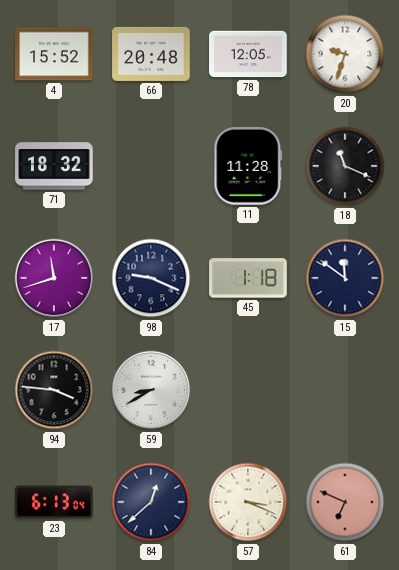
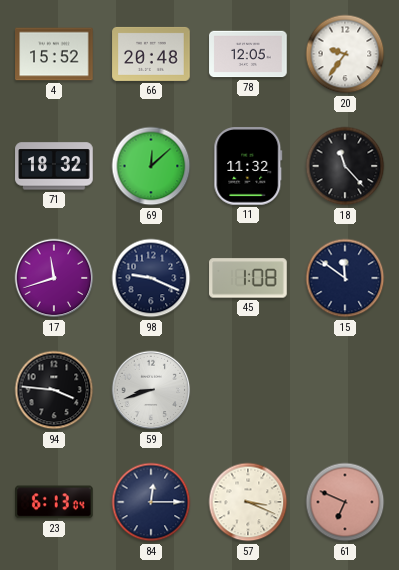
20: 9:33 -> 9:36 (345, 54)
69: none -> 12:08 (151, 166)
11: 11:28 -> 11:32 (248, 166)
18: 11:19 -> 11:23 (345, 166)
45: 1:18 -> 1:08 (248, 278)
59: 8:40 -> 8:42 (151, 390)
84: 12:38 -> 12:15 (151, 502)
